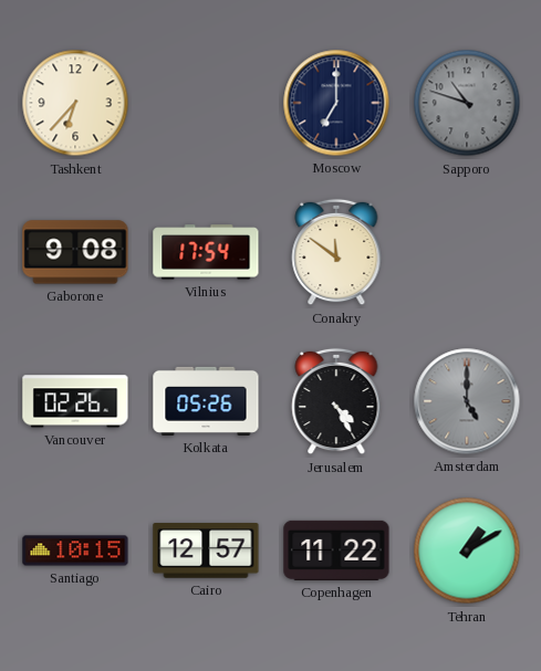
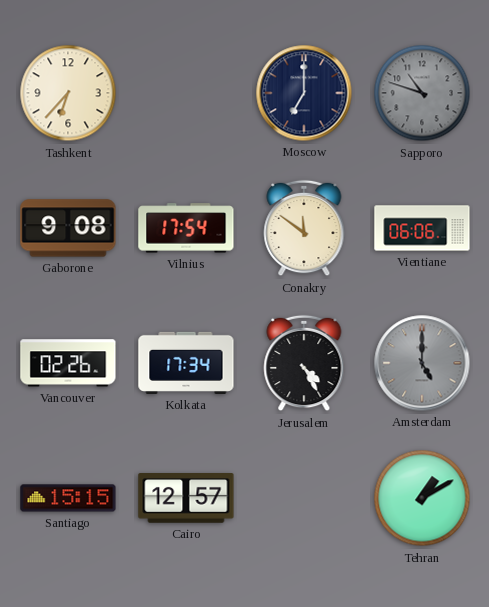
Vientiane: none -> 06:06 (422, 228)
Kolkata: 05:26 -> 17:34 (186, 363)
Santiago: 10:15 -> 15:15 (68, 498)
Copenhagen: 11:22 -> none (336, 551)
